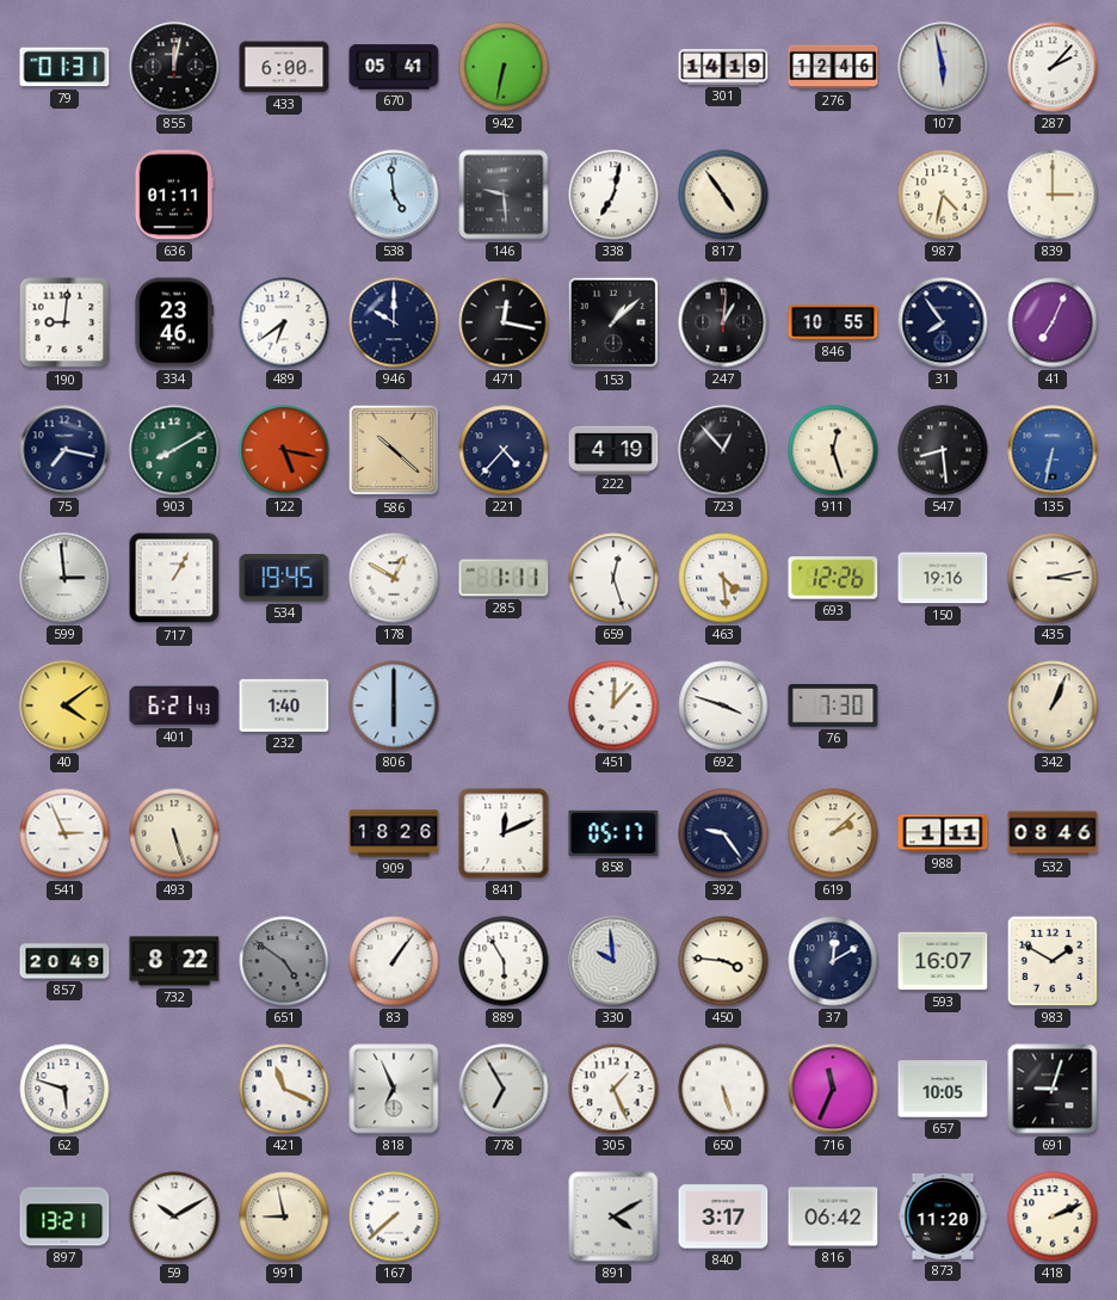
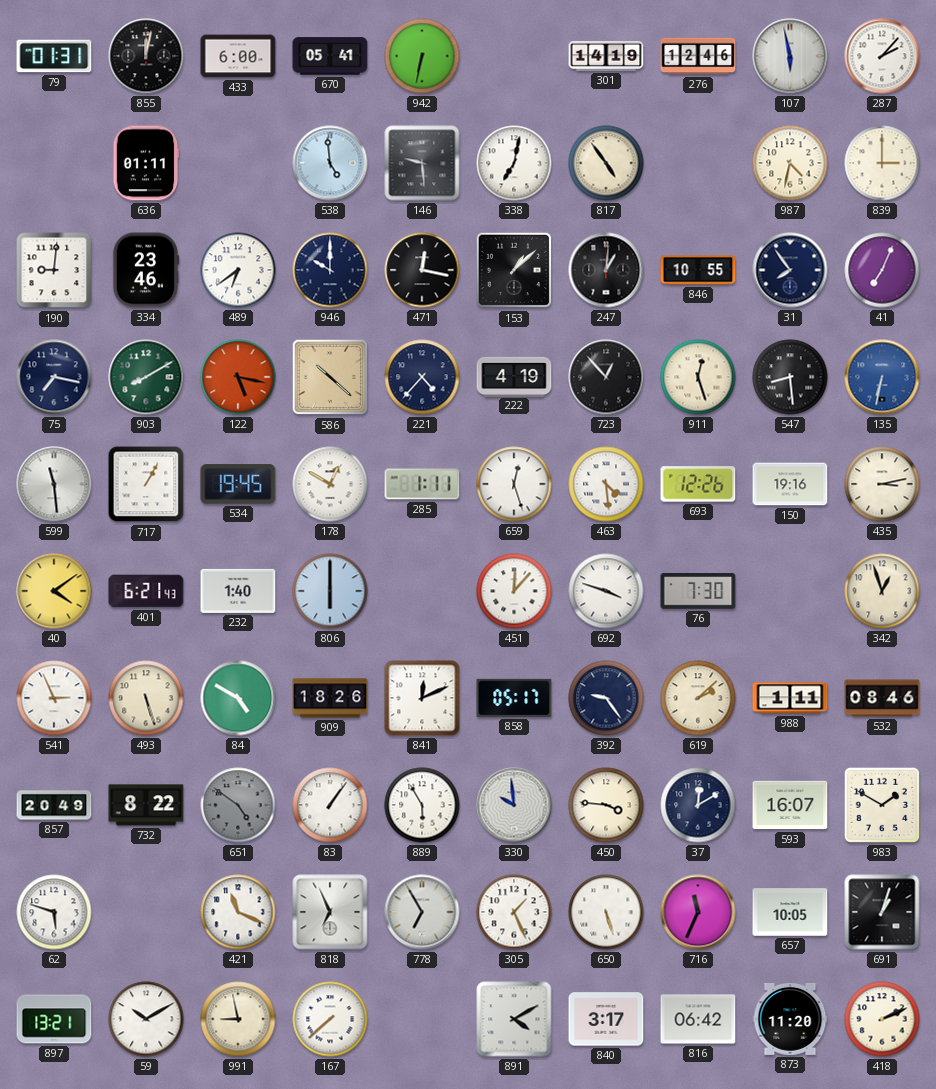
599: 2:59 -> 11:29 (54, 484)
342: 1:04 -> 12:57 (882, 591)
84: none -> 4:50 (238, 698)
691: 9:03 -> 1:03 (882, 912)
